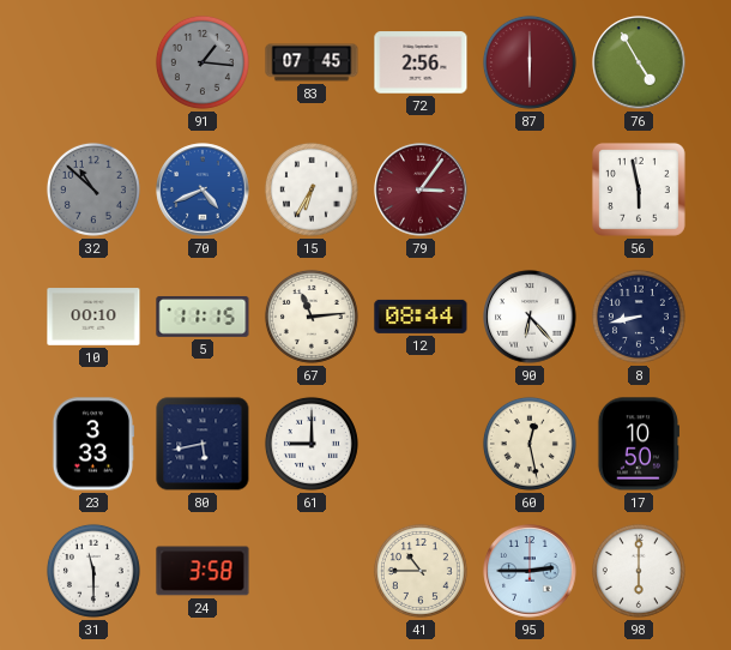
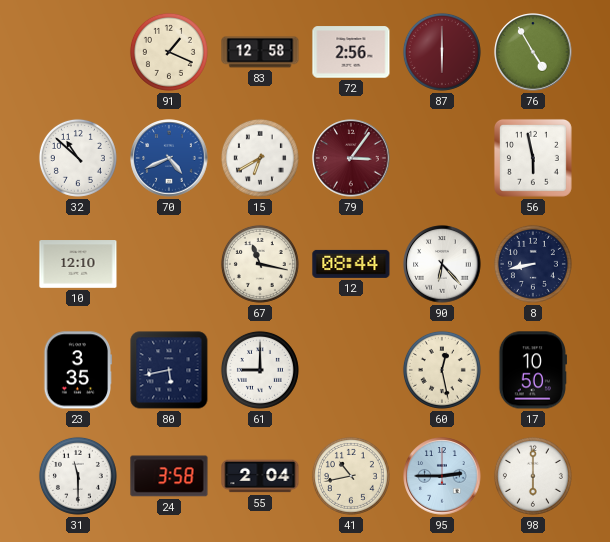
91: 1:16 -> 1:19 (169, 52)
91 dial: grey -> cream (169, 52)
83: 07:45 -> 12:58 (260, 52)
32 dial: grey -> white (78, 158)
15: 6:35 -> 6:40 (260, 158)
10: 00:10 -> 12:10 (78, 264)
5: 11:15 -> none (203, 317)
67: 11:14 -> 11:17 (260, 264)
23: 3:33 -> 3:35 (77, 370)
55: none -> 2:04 (260, 476)
41: 10:45 -> 10:43 (351, 476)
